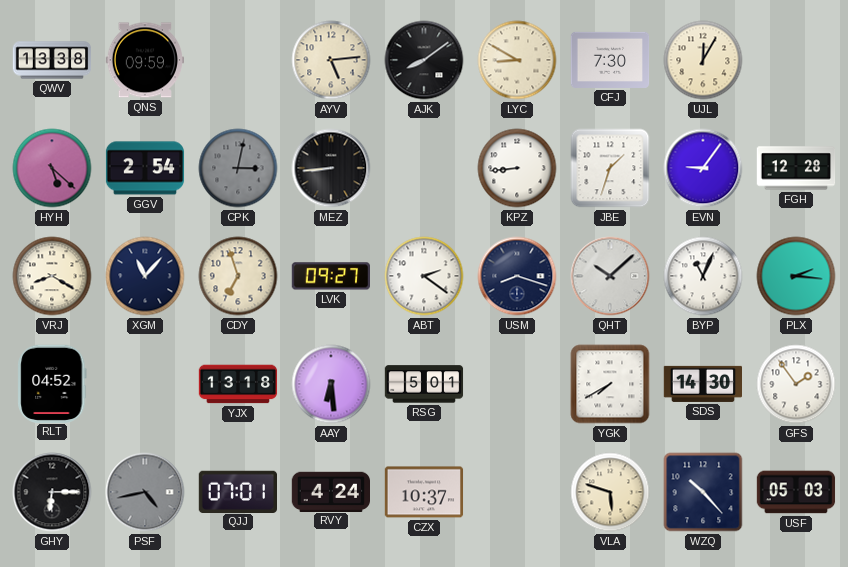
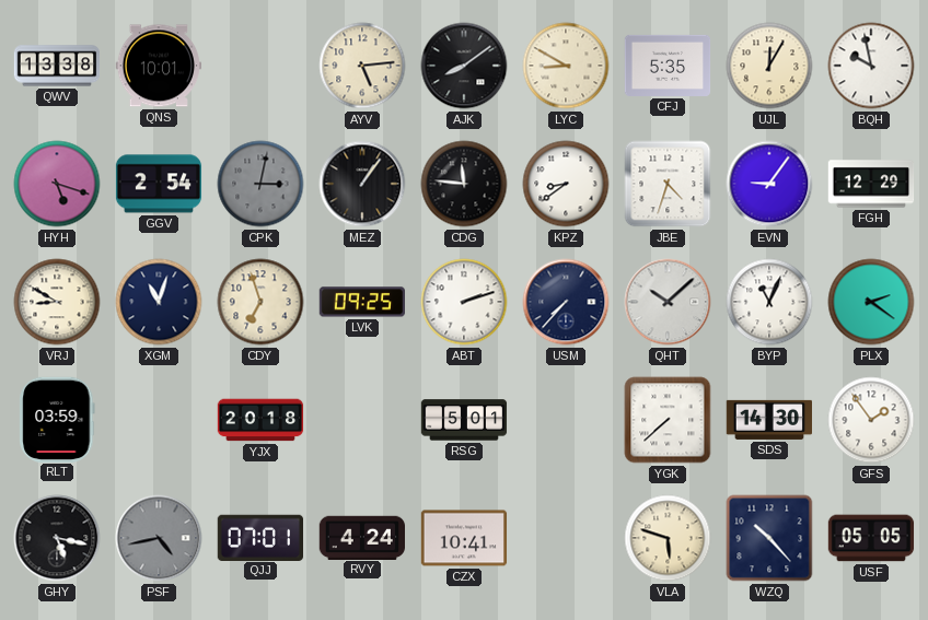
QNS: 09:59 -> 10:01 (158, 66)
CFJ: 7:30 -> 5:35 (668, 66)
BQH: none -> 9:58 (871, 66)
HYH: 5:22 -> 5:18 (57, 184)
MEZ: 8:44 -> 1:06 (362, 184)
CDG: none -> 11:46 (464, 184)
KPZ: 8:44 -> 8:39 (566, 184)
JBE: 1:33 -> 4:33 (668, 184)
FGH: 12:28 -> 12:29 (871, 184)
VRJ: 8:20 -> 8:50 (57, 302)
XGM: 11:07 -> 11:03 (159, 302)
LVK: 09:27 -> 09:25 (361, 302)
ABT: 2:21 -> 2:12 (464, 302)
USM: 8:18 -> 7:37 (566, 302)
PLX: 2:16 -> 2:21 (871, 302)
RLT: 04:52 -> 03:59 (57, 419)
YJX: 13:18 -> 20:18 (260, 420)
AAY: 6:29 -> none (331, 384)
YGK: 7:40 -> 7:38 (668, 420)
GHY: 6:15 -> 5:17 (57, 538)
CZX: 10:37 -> 10:41 (464, 538)
USF: 05:03 -> 05:05 (871, 538)
